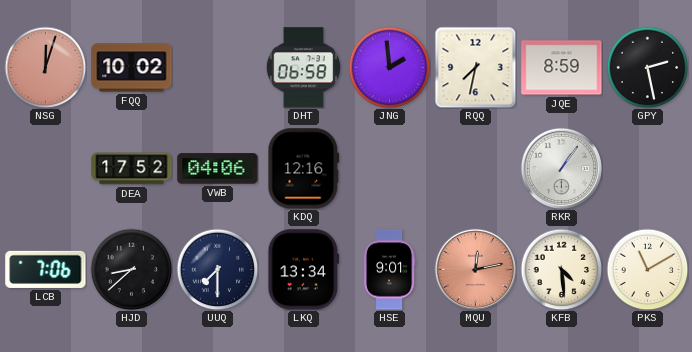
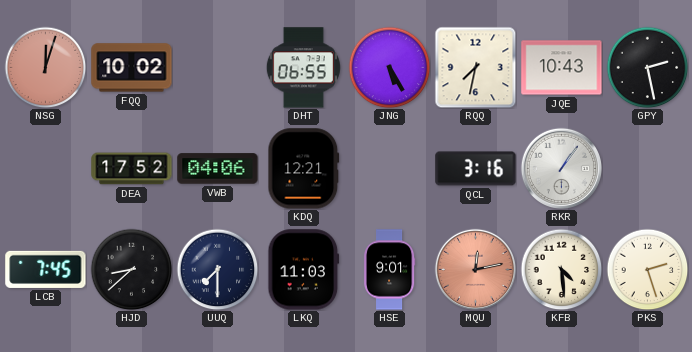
DHT: 06:58 -> 06:55 (303, 68)
JNG: 1:59 -> 5:25 (389, 67)
JQE: 8:59 -> 10:43 (562, 68)
KDQ: 12:16 -> 12:21 (304, 169)
QCL: none -> 3:16 (476, 169)
LCB: 7:06 -> 7:45 (46, 269)
LKQ: 13:34 -> 11:03 (304, 270)
PKS: 11:10 -> 2:27 (647, 269)
